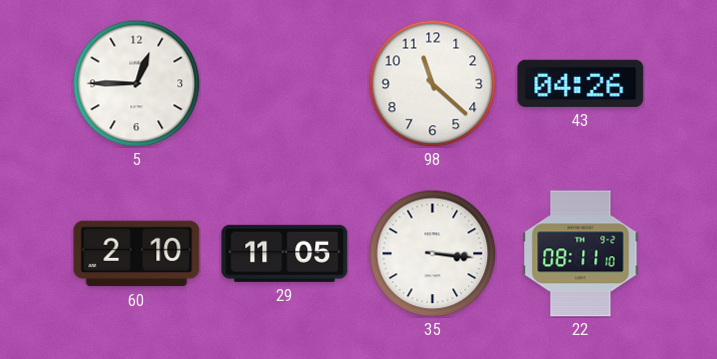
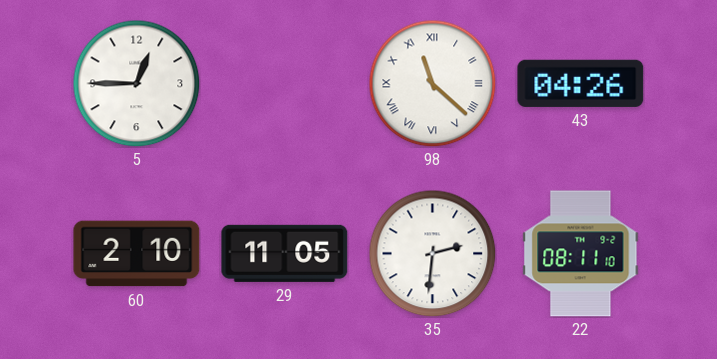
98 numerals: Arabic -> Roman (432, 83)
35: 3:16 -> 2:31 (432, 253)
